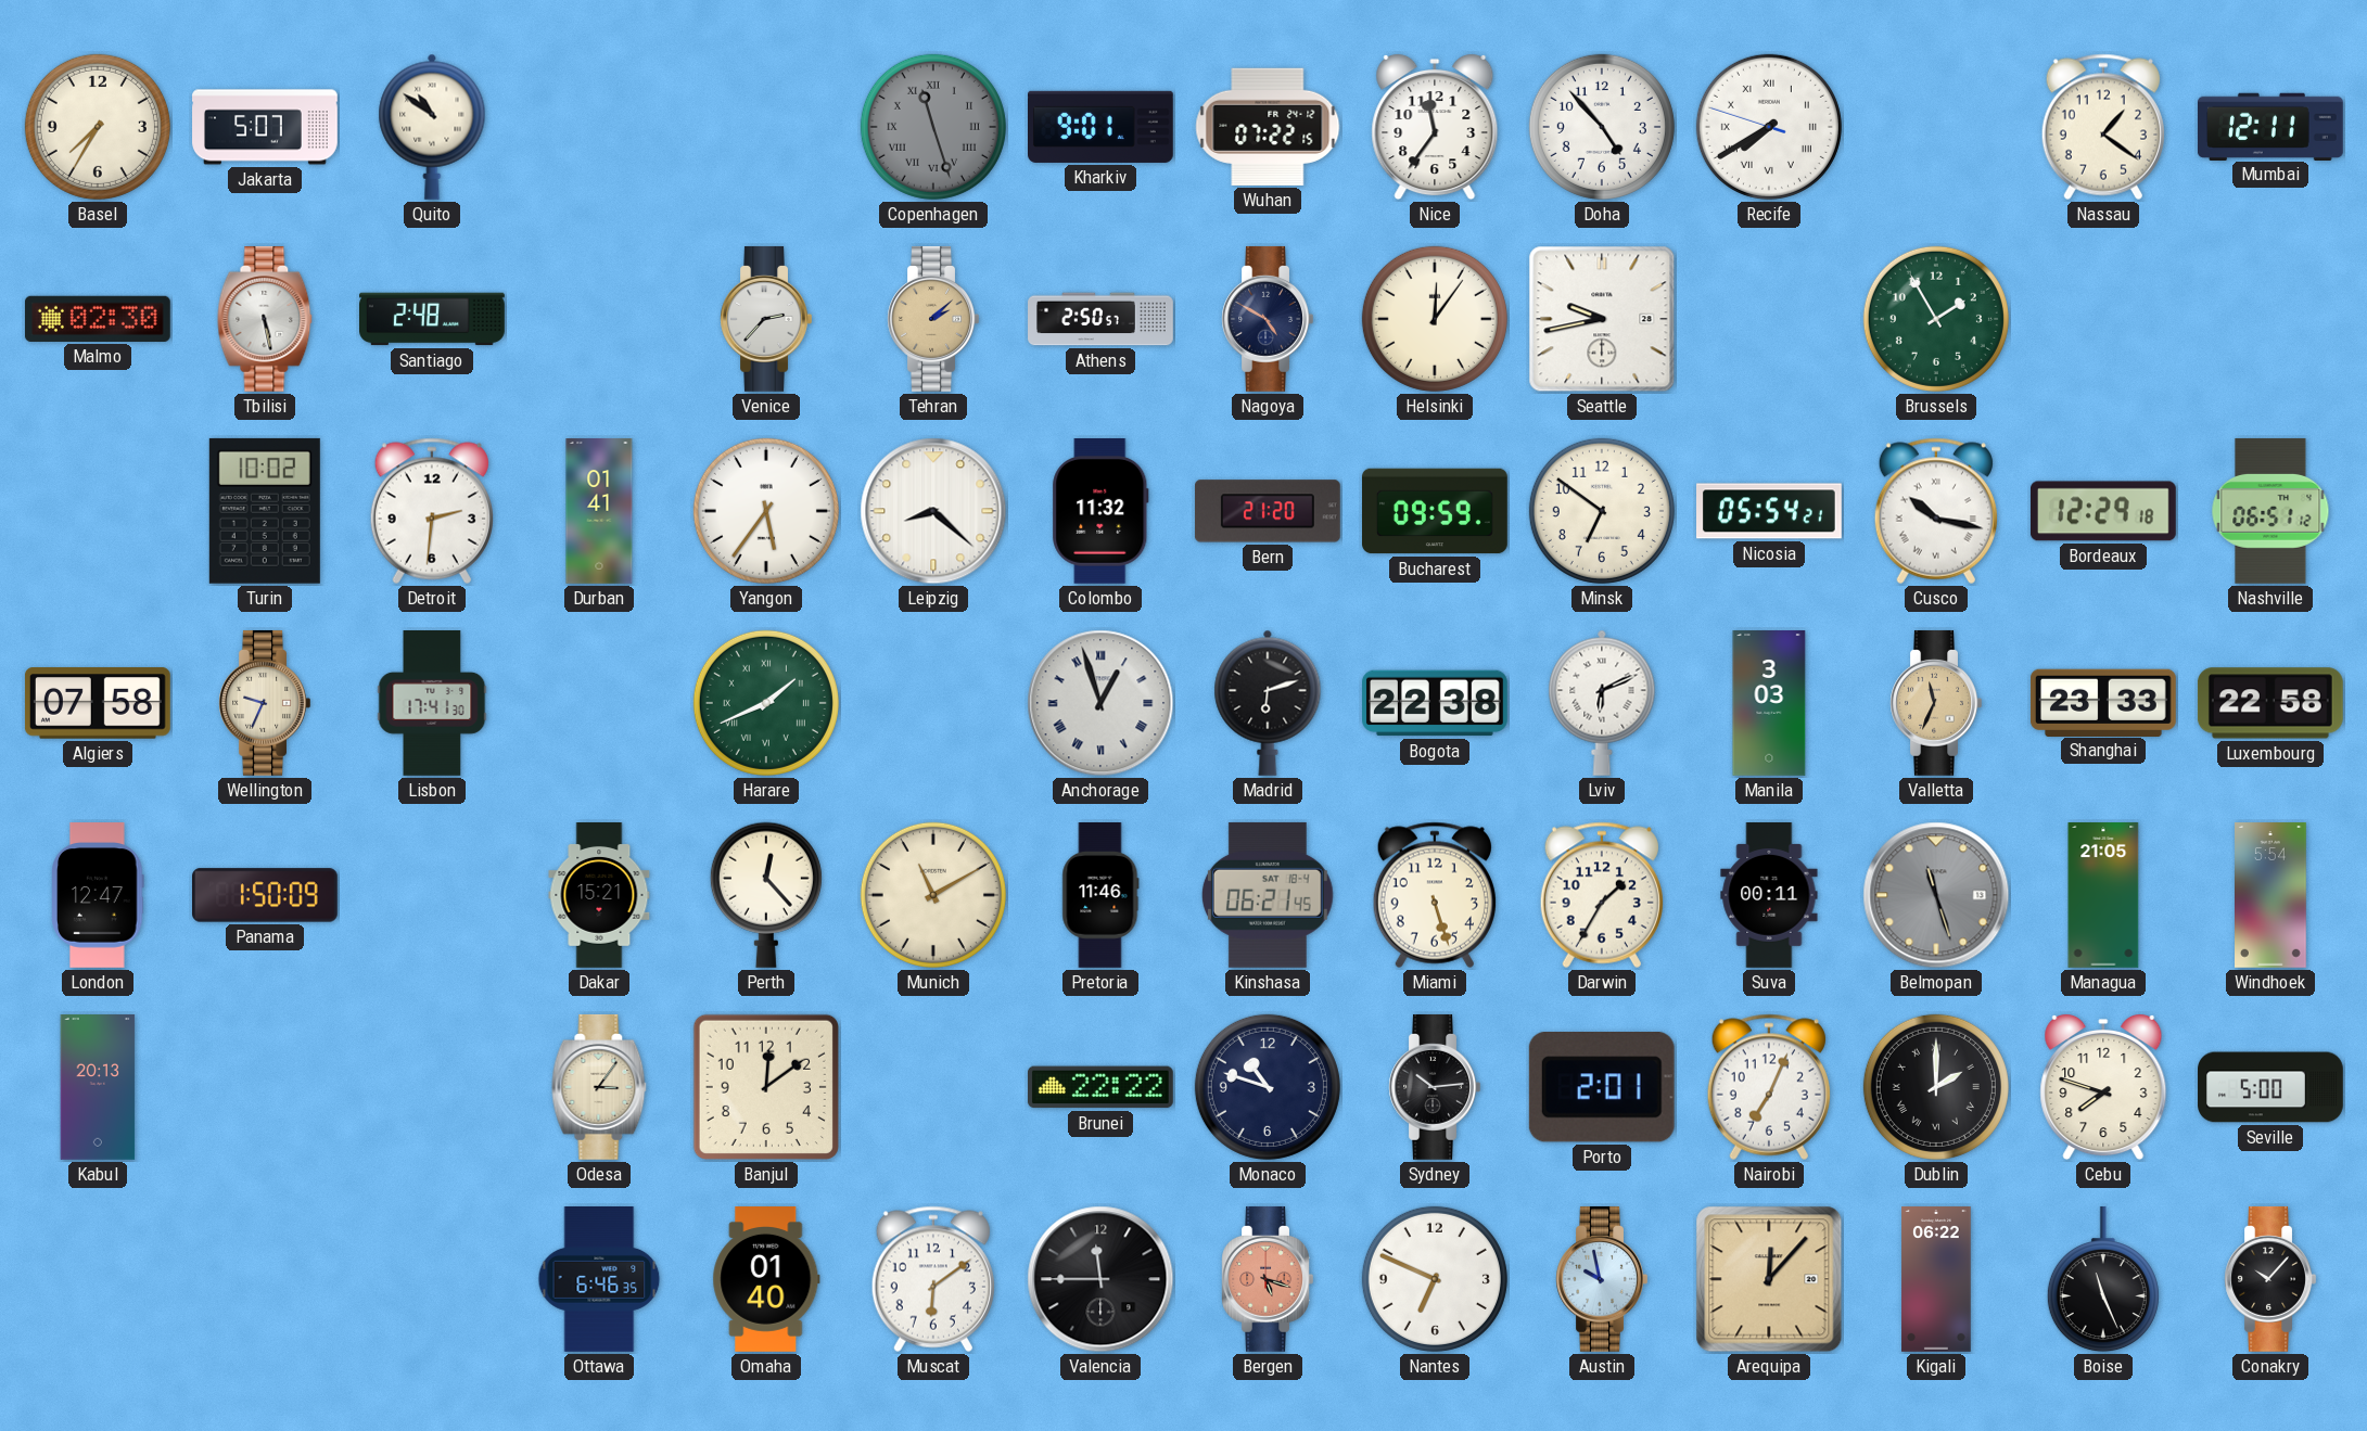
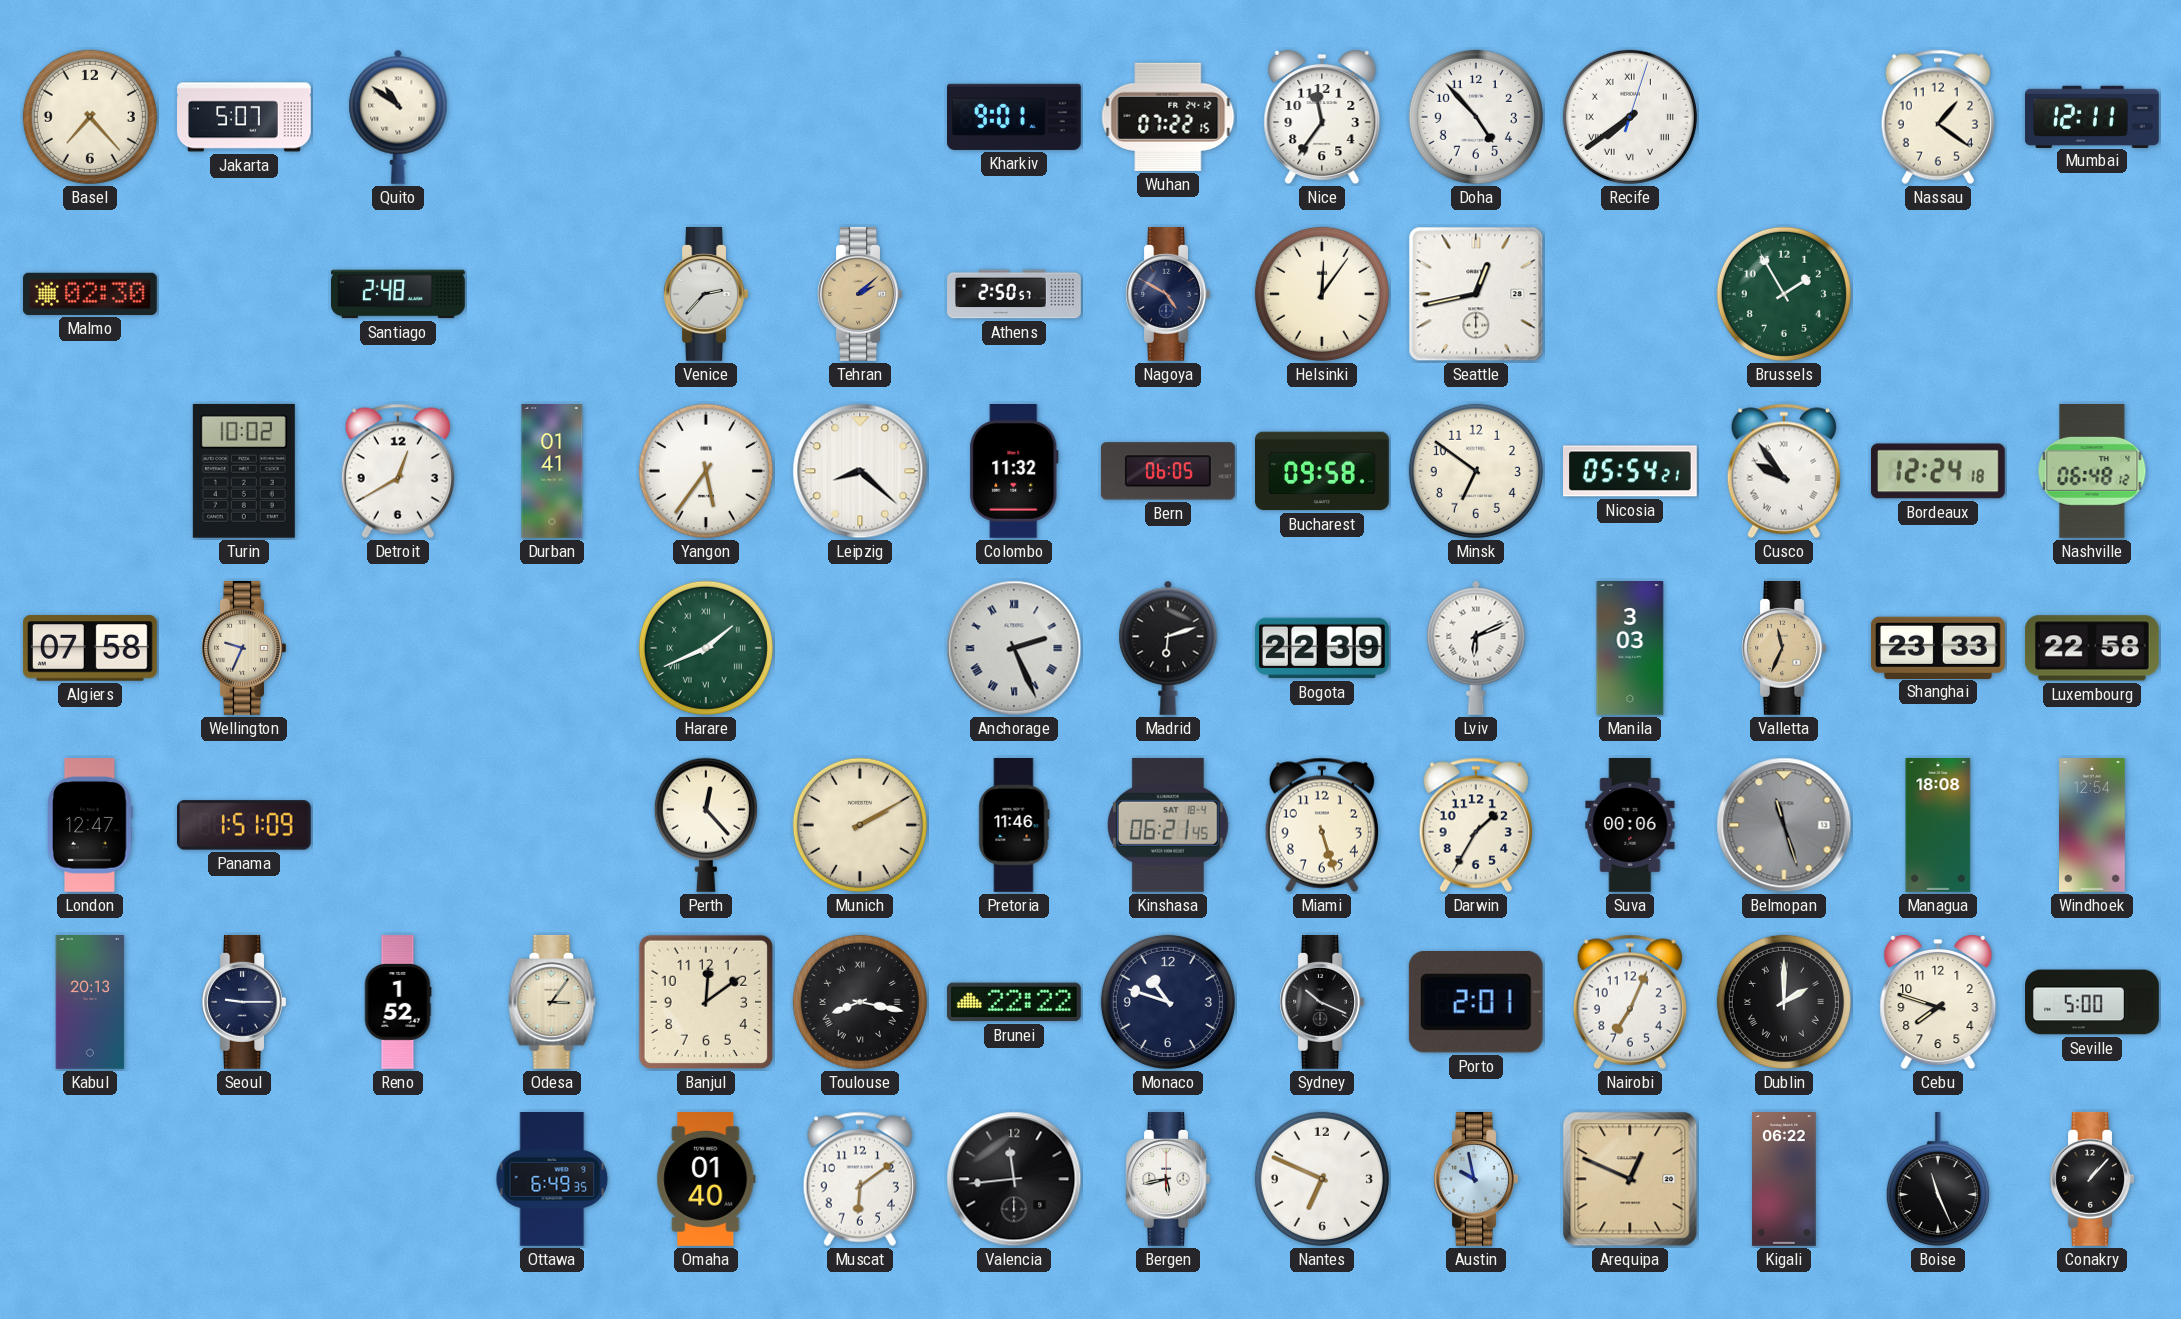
Basel: 7:35 -> 7:23 (90, 117)
Copenhagen: 11:27 -> none (933, 127)
Recife: 7:39:48 -> 7:39:03 (1630, 117)
Tbilisi: 5:28 -> none (265, 319)
Seattle: 9:43 -> 12:43 (1476, 294)
Detroit: 2:31 -> 12:40 (398, 471)
Bern: 21:20 -> 06:05 (1168, 471)
Bucharest: 09:59 -> 09:58 (1323, 471)
Cusco: 10:17 -> 9:54 (1784, 471)
Bordeaux: 12:29 -> 12:24 (1938, 471)
Nashville: 06:51 -> 06:48 (2092, 471)
Lisbon: 17:41 -> none (432, 704)
Anchorage: 12:57 -> 2:26 (1014, 648)
Bogota: 22:38 -> 22:39 (1323, 648)
Panama: 1:50 -> 1:51 (245, 825)
Dakar: 15:21 -> none (599, 896)
Munich: 11:10 -> 2:10 (860, 825)
Suva: 00:11 -> 00:06 (1630, 826)
Managua: 21:05 -> 18:08 (1938, 826)
Windhoek: 5:54 -> 12:54 (2093, 826)
Seoul: none -> 9:15 (244, 1002)
Reno: none -> 1:52 (398, 1002)
Toulouse: none -> 8:17 (860, 1002)
Sydney: 10:14 -> 10:19 (1322, 1002)
Ottawa: 6:46 -> 6:49 (552, 1180)
Valencia: 11:45 -> 11:44 (1014, 1179)
Bergen: 5:18 -> 5:43 (1168, 1179)
Bergen dial: salmon -> white (1168, 1179)
Arequipa: 12:07 -> 12:49 (1630, 1179)
Conakry: 10:07 -> 1:07 (2092, 1179)
